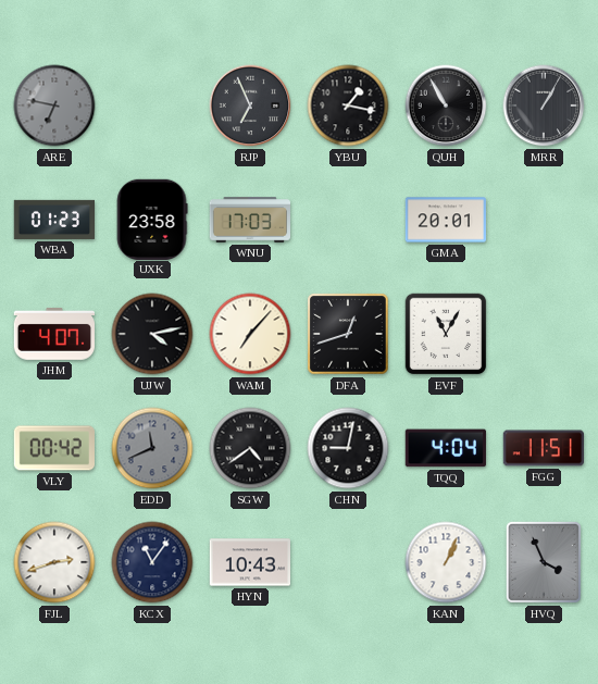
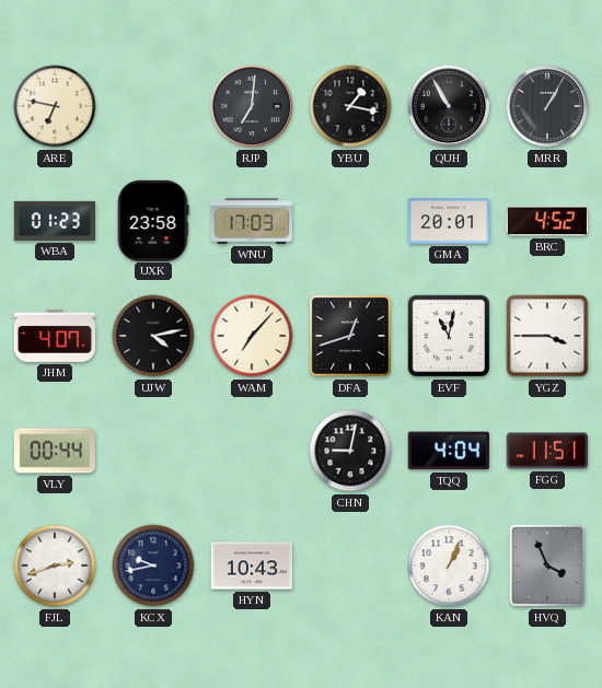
ARE dial: grey -> cream (55, 106)
RJP: 6:56 -> 7:01 (252, 106)
BRC: none -> 4:52 (546, 221)
EVF: 11:05 -> 11:02 (449, 336)
YGZ: none -> 3:45 (547, 336)
VLY: 00:42 -> 00:44 (54, 451)
EDD: 11:41 -> none (152, 448)
SGW: 4:39 -> none (250, 448)
KCX: 11:06 -> 9:43 (153, 565)
